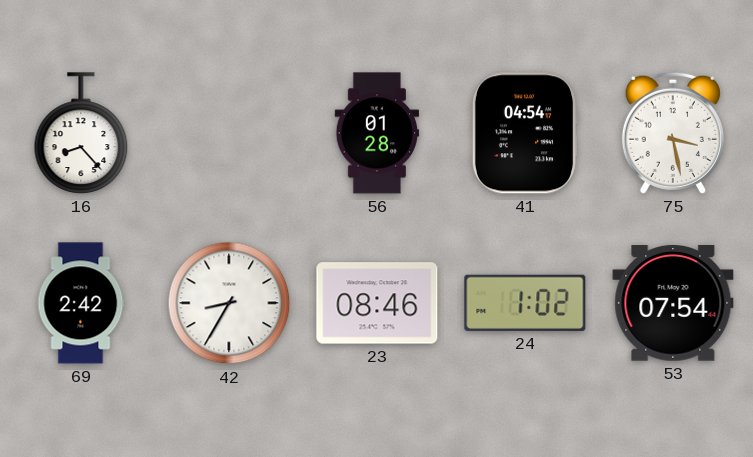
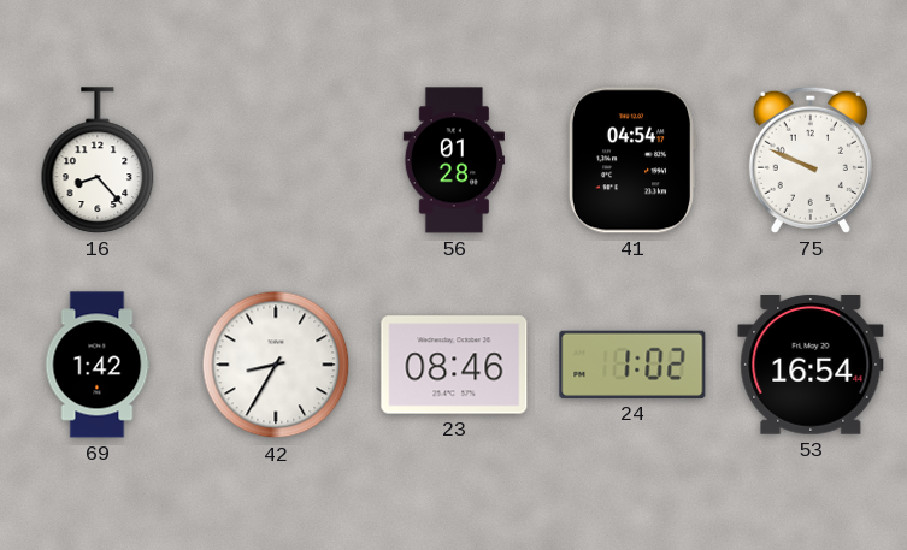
75: 3:28 -> 9:49 (811, 160)
69: 2:42 -> 1:42 (98, 365)
53: 07:54 -> 16:54 (811, 366)
